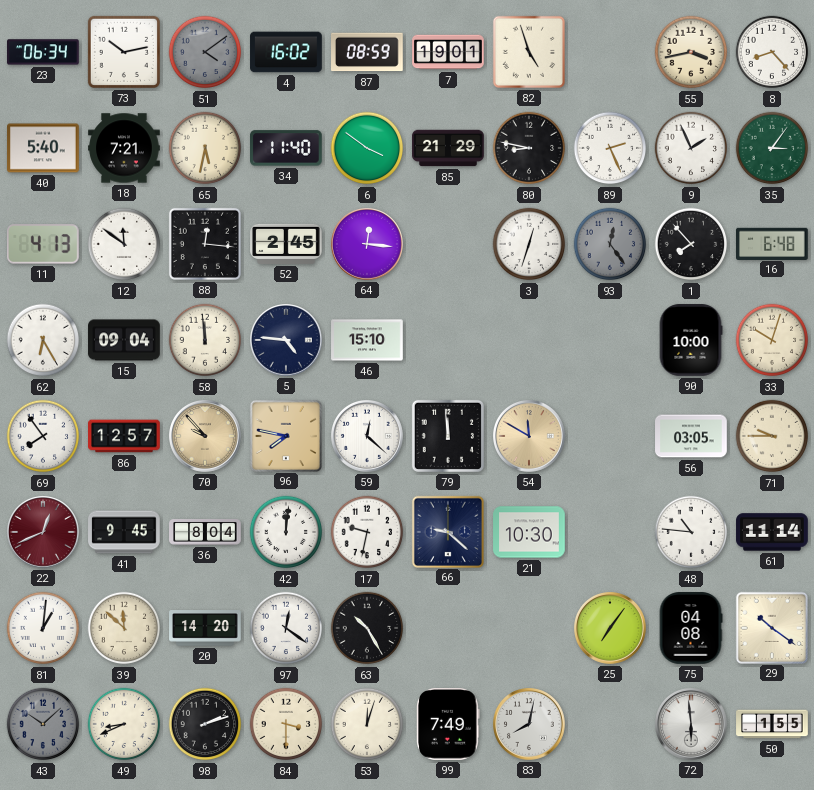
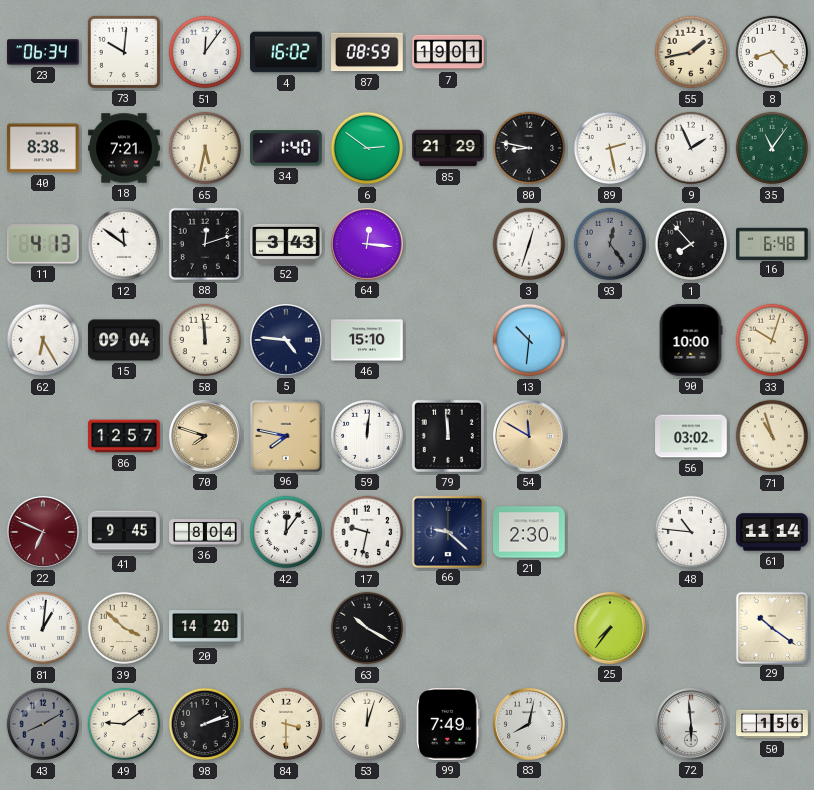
73: 10:13 -> 10:01 (124, 52)
51: 4:09 -> 12:06 (205, 52)
51 dial: grey -> white (205, 52)
82: 4:57 -> none (529, 52)
55: 3:43 -> 1:43 (691, 52)
40: 5:40 -> 8:38 (43, 148)
34: 11:40 -> 1:40 (287, 148)
6: 3:51 -> 2:51 (367, 148)
89: 2:26 -> 2:28 (610, 148)
35: 3:06 -> 11:06 (772, 148)
88: 12:16 -> 12:12 (205, 244)
52: 2:45 -> 3:43 (286, 244)
13: none -> 10:31 (529, 340)
69: 7:54 -> none (43, 436)
70: 9:53 -> 7:48 (206, 437)
59: 12:22 -> 12:01 (368, 437)
56: 03:05 -> 03:02 (691, 436)
71: 9:45 -> 10:57 (772, 436)
22: 12:41 -> 6:49 (44, 533)
42: 12:01 -> 12:06 (286, 532)
21: 10:30 -> 2:30 (529, 532)
39: 11:52 -> 3:52 (124, 628)
97: 12:21 -> none (286, 628)
63: 10:25 -> 10:20 (367, 628)
25: 7:06 -> 7:36 (611, 629)
75: 04:08 -> none (691, 628)
43: 10:08 -> 8:10 (43, 724)
49: 8:41 -> 9:09 (124, 724)
50: 1:55 -> 1:56 (772, 724)
